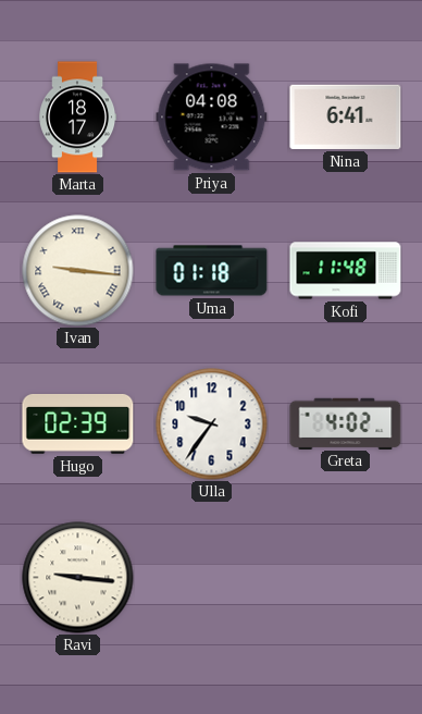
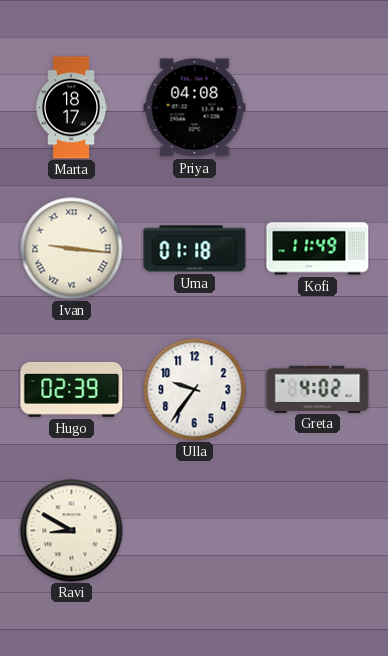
Nina: 6:41 -> none (346, 116)
Kofi: 11:48 -> 11:49 (318, 249)
Ravi: 9:16 -> 8:50 (72, 531)
